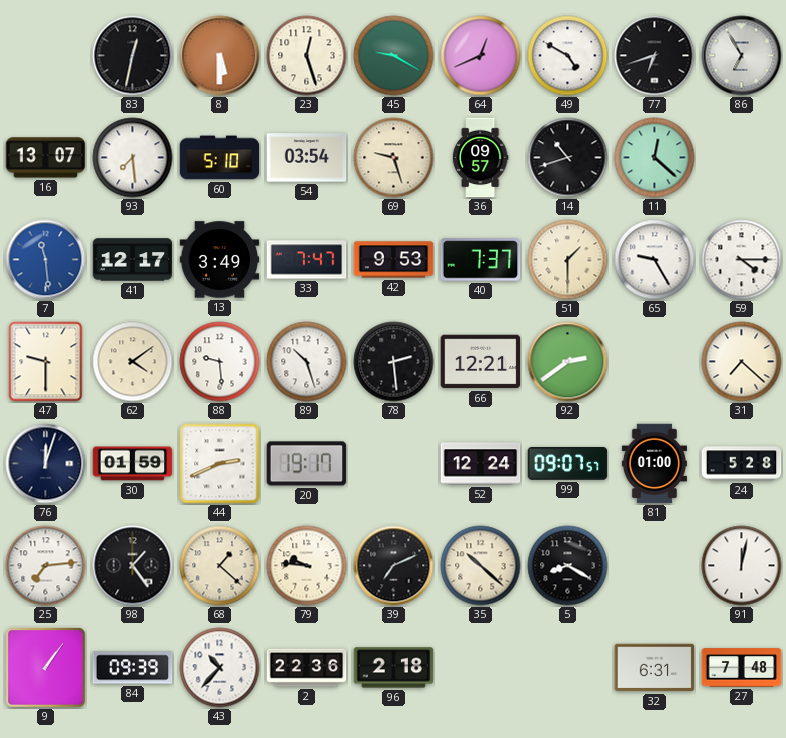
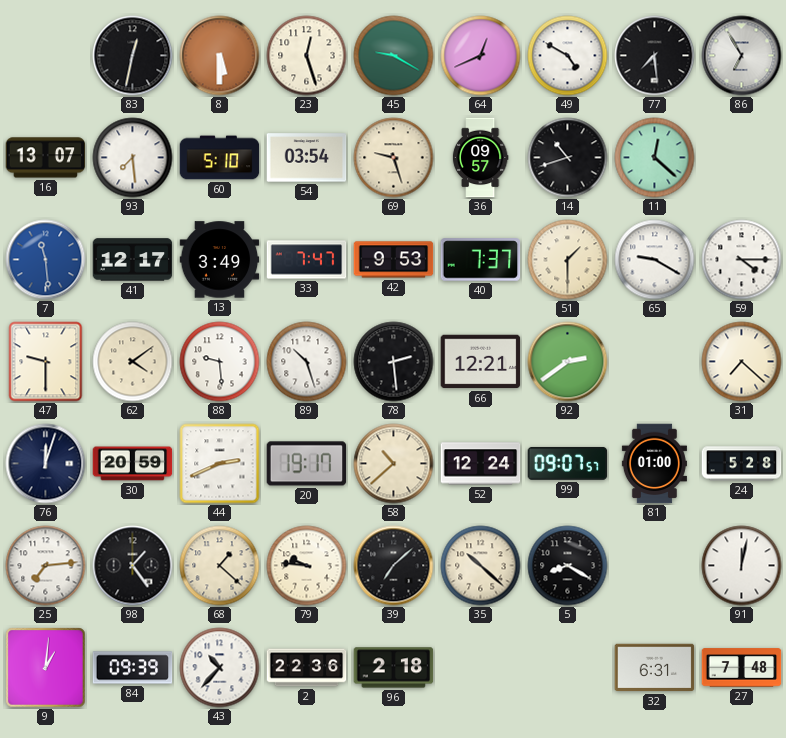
77: 6:42 -> 7:29 (655, 56)
65: 9:25 -> 9:20 (655, 260)
30: 01:59 -> 20:59 (133, 464)
58: none -> 10:38 (394, 464)
39: 7:11 -> 7:08 (394, 566)
9: 1:06 -> 1:01 (46, 668)
